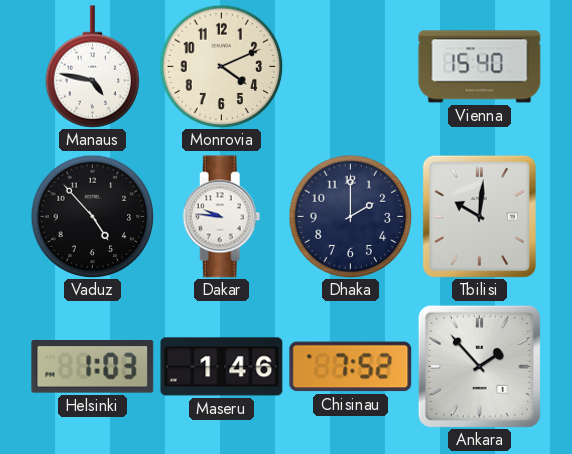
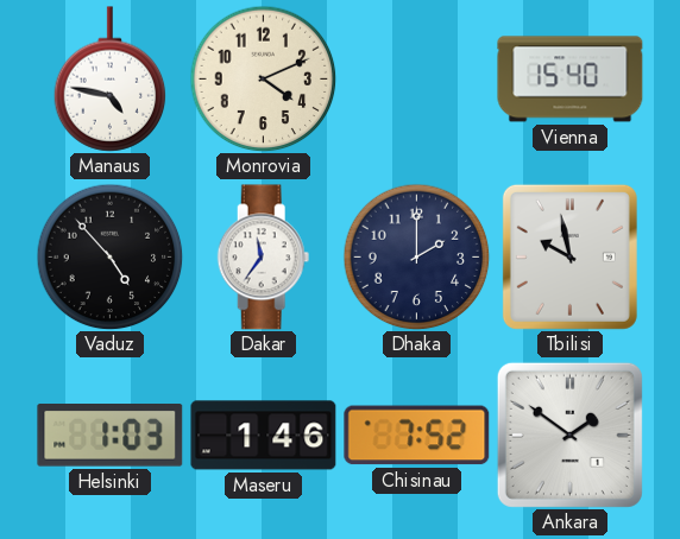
Dakar: 9:46 -> 11:36 (264, 258)
Tbilisi: 10:01 -> 9:58 (569, 256)
Ankara: 1:53 -> 1:51 (569, 435)
